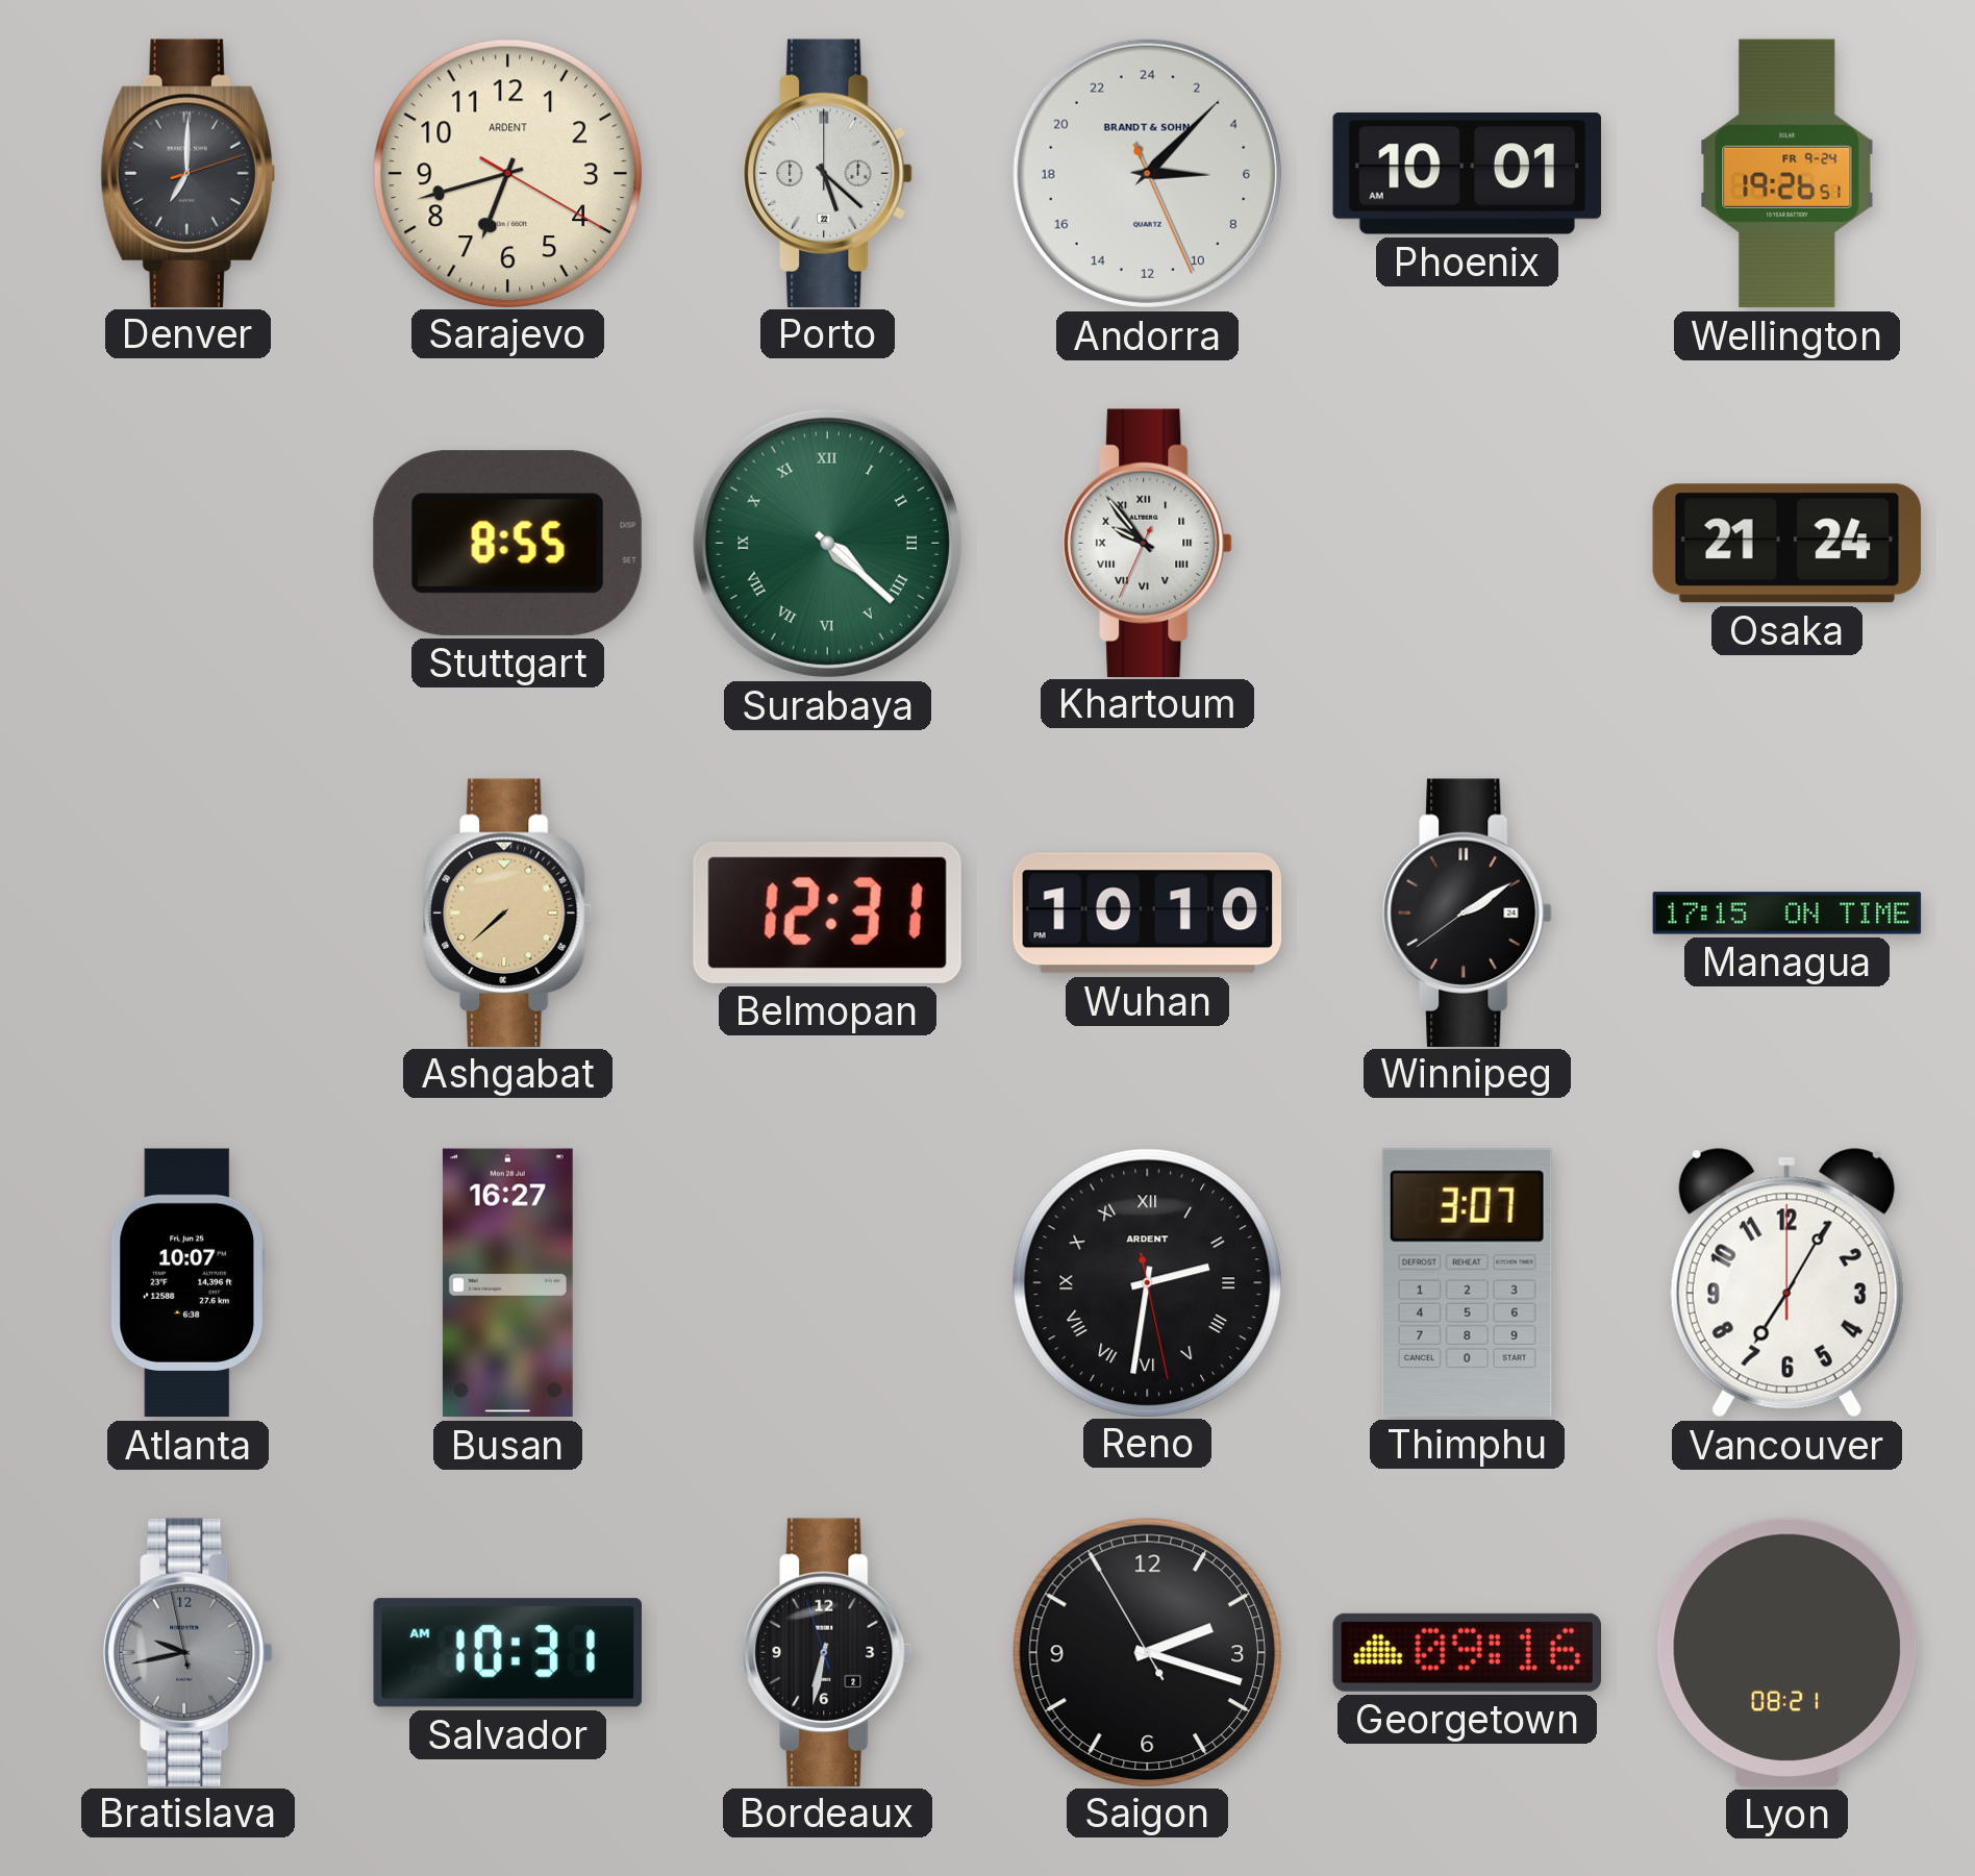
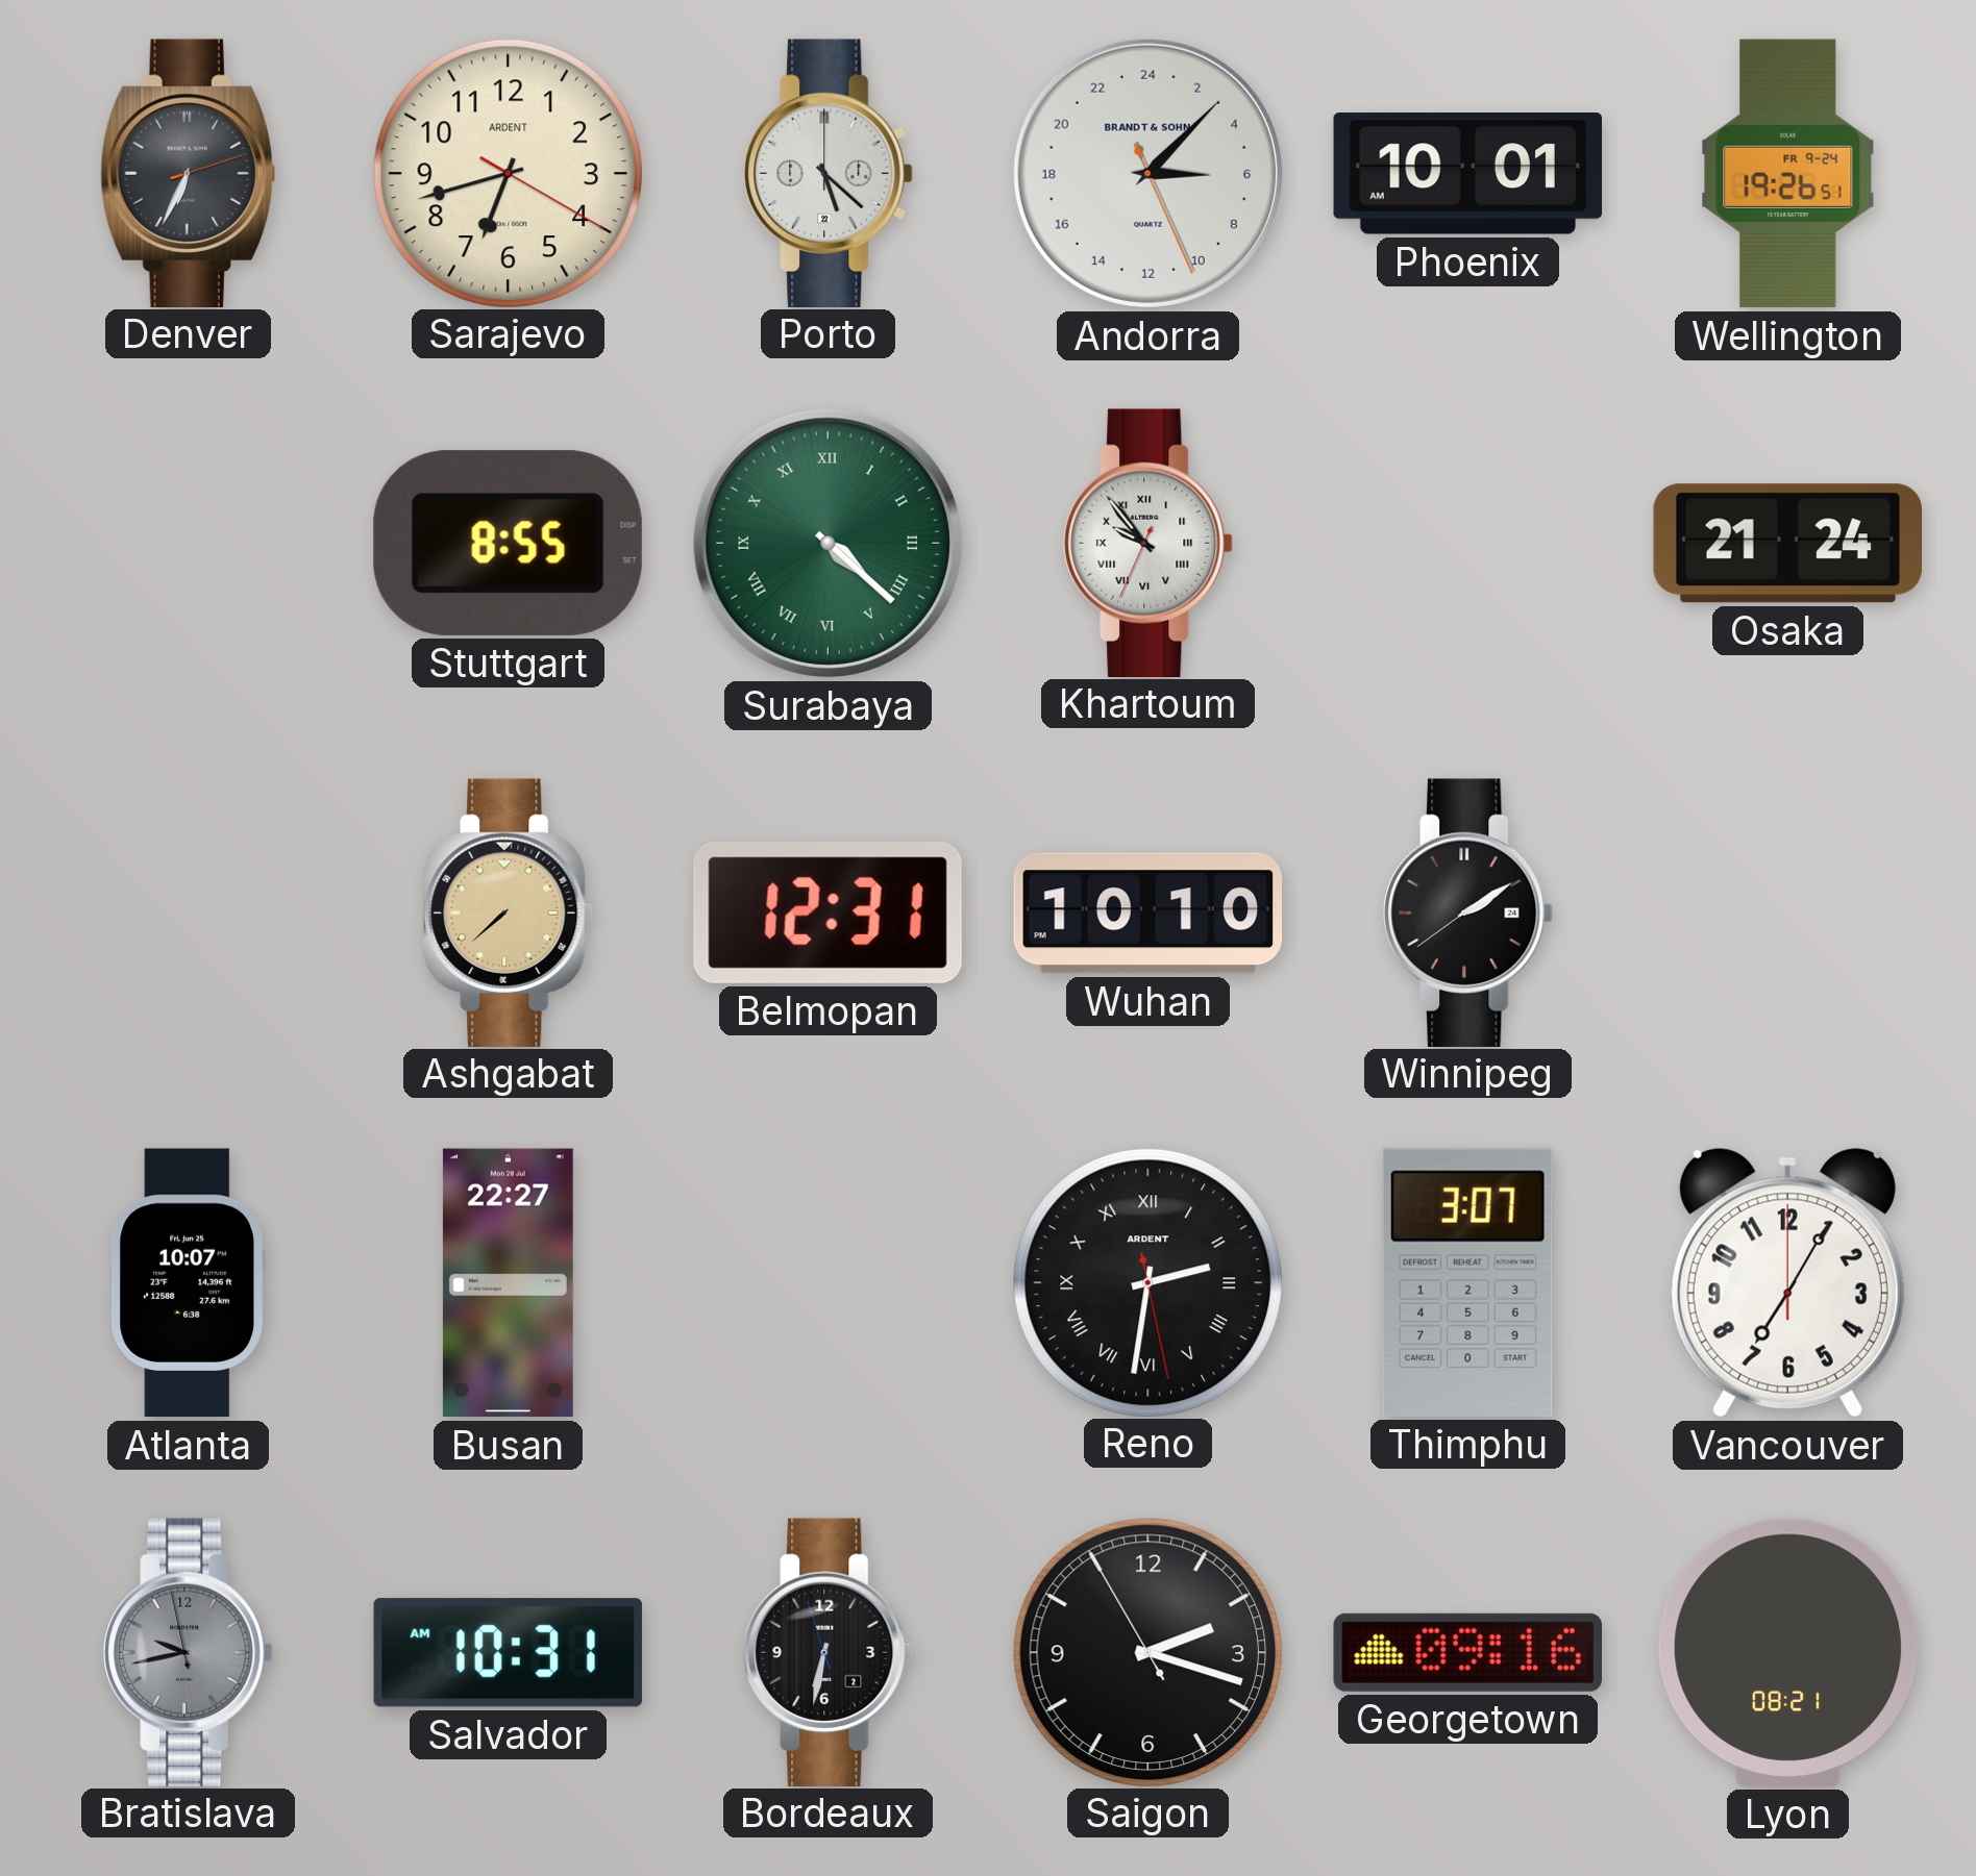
Denver: 7:00 -> 6:34 (188, 173)
Managua: 17:15 -> none (1788, 914)
Busan: 16:27 -> 22:27 (508, 1283)
